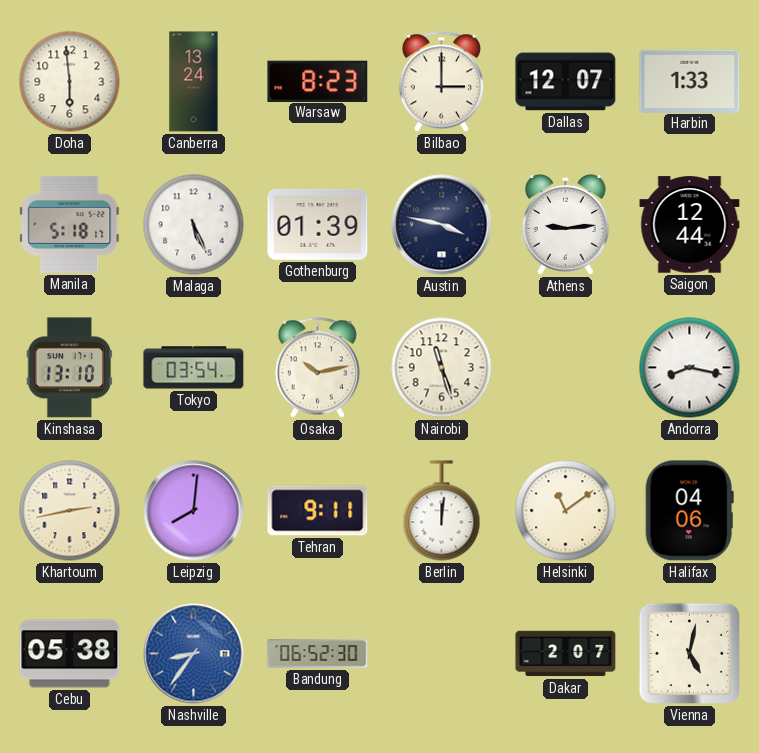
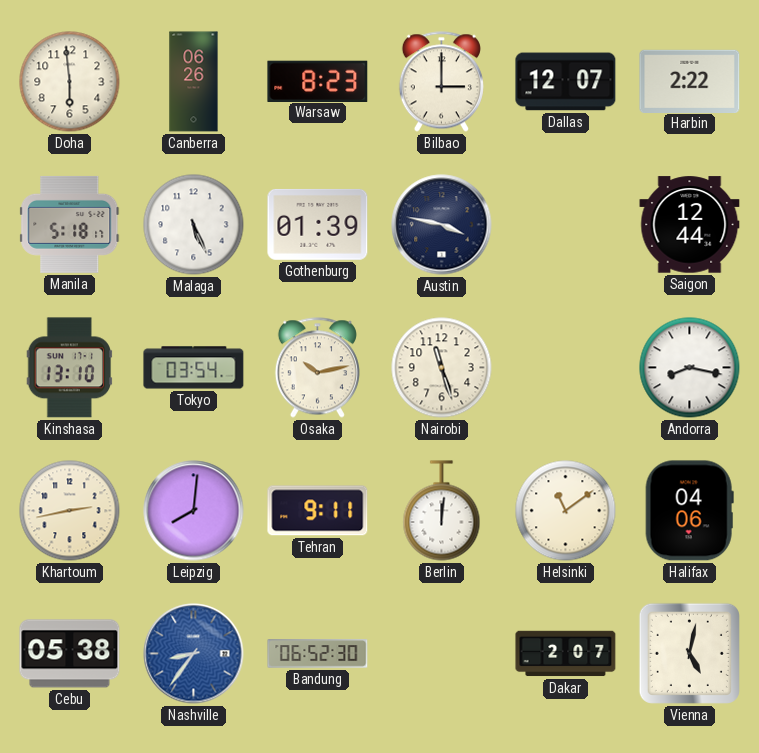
Canberra: 13:24 -> 06:26 (194, 82)
Harbin: 1:33 -> 2:22 (690, 81)
Athens: 9:14 -> none (565, 225)
